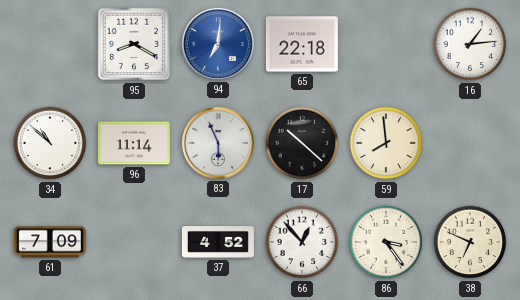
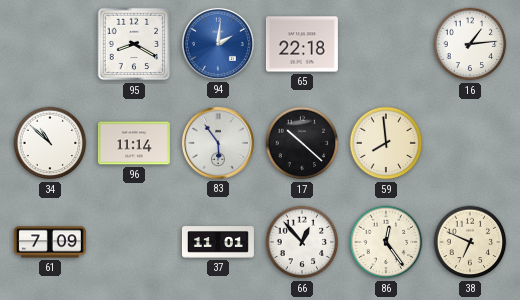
94: 7:01 -> 2:01 (218, 44)
83: 5:56 -> 5:54 (218, 143)
37: 4:52 -> 11:01 (218, 242)
86: 3:24 -> 12:24 (386, 242)
